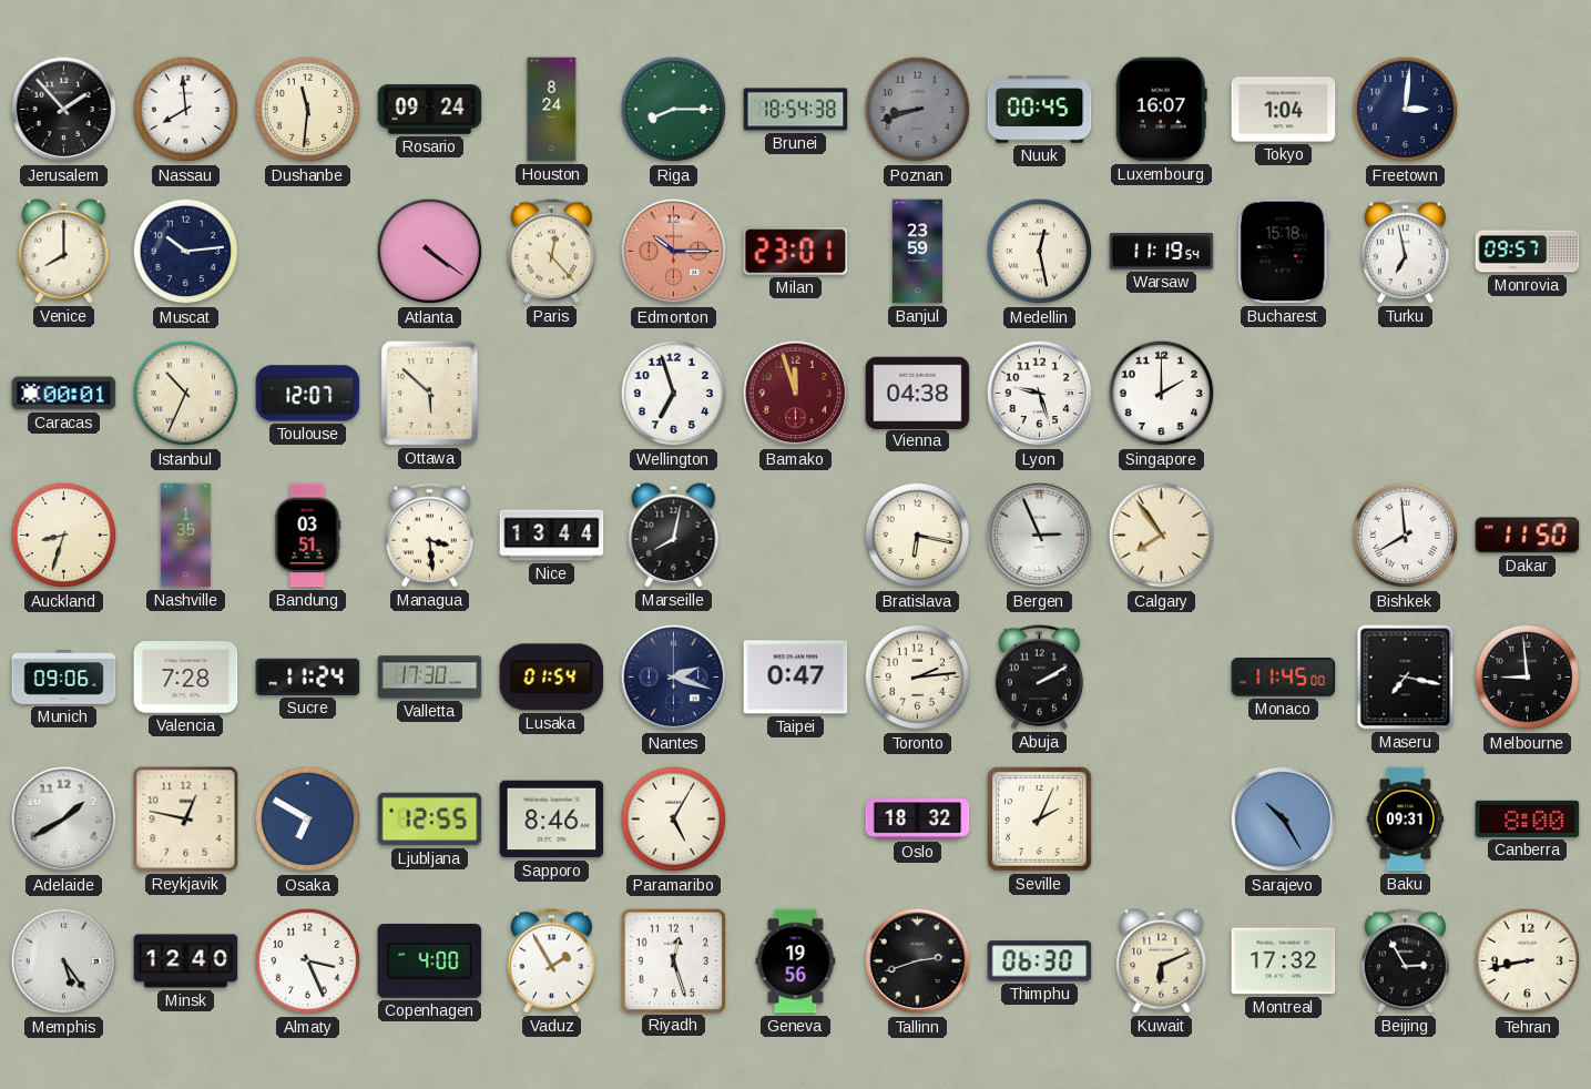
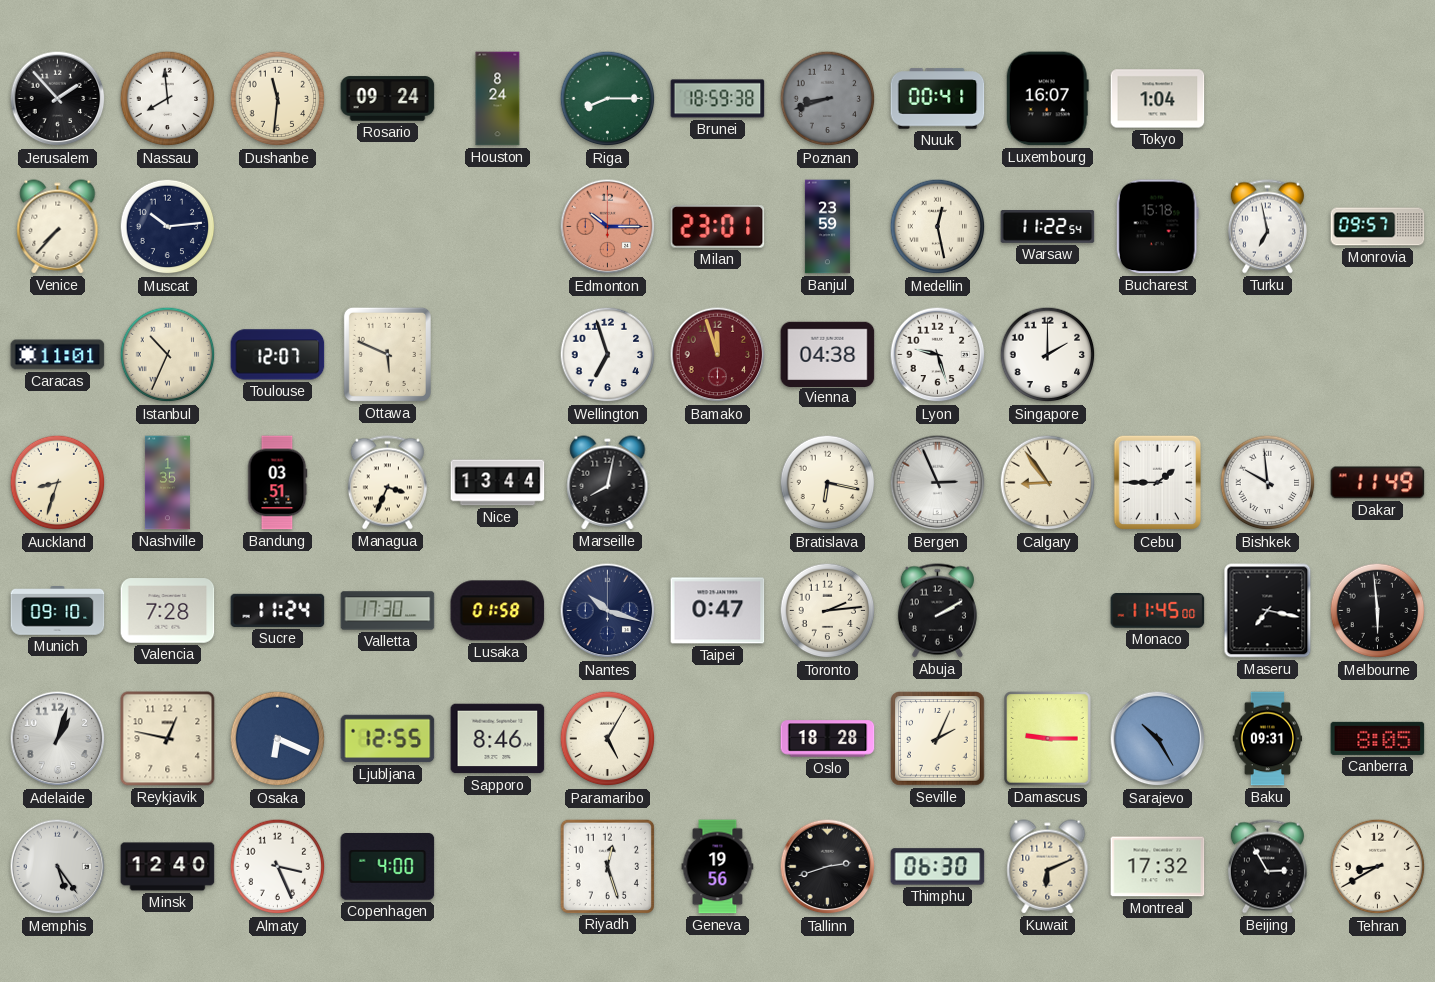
Brunei: 18:54 -> 18:59 (718, 99)
Nuuk: 00:45 -> 00:41 (938, 99)
Freetown: 3:01 -> none (1406, 110)
Venice: 8:00 -> 7:37 (58, 227)
Atlanta: 4:21 -> none (430, 252)
Paris: 12:23 -> none (551, 252)
Warsaw: 11:19 -> 11:22 (1048, 227)
Caracas: 00:01 -> 11:01 (58, 355)
Ottawa: 5:52 -> 5:49 (387, 354)
Managua: 3:29 -> 3:34 (387, 483)
Calgary: 7:54 -> 8:54 (1048, 483)
Cebu: none -> 1:45 (1157, 483)
Bishkek: 7:59 -> 9:59 (1268, 483)
Dakar: 11:50 -> 11:49 (1378, 483)
Munich: 09:06 -> 09:10 (58, 611)
Lusaka: 01:54 -> 01:58 (498, 611)
Nantes: 2:18 -> 10:18 (608, 611)
Melbourne: 8:59 -> 5:59 (1378, 611)
Adelaide: 1:40 -> 1:03 (58, 739)
Osaka: 6:50 -> 6:19 (278, 739)
Oslo: 18:32 -> 18:28 (828, 739)
Damascus: none -> 9:15 (1048, 739)
Canberra: 8:00 -> 8:05 (1378, 738)
Vaduz: 1:55 -> none (551, 961)
Tehran: 8:43 -> 8:40 (1378, 867)
